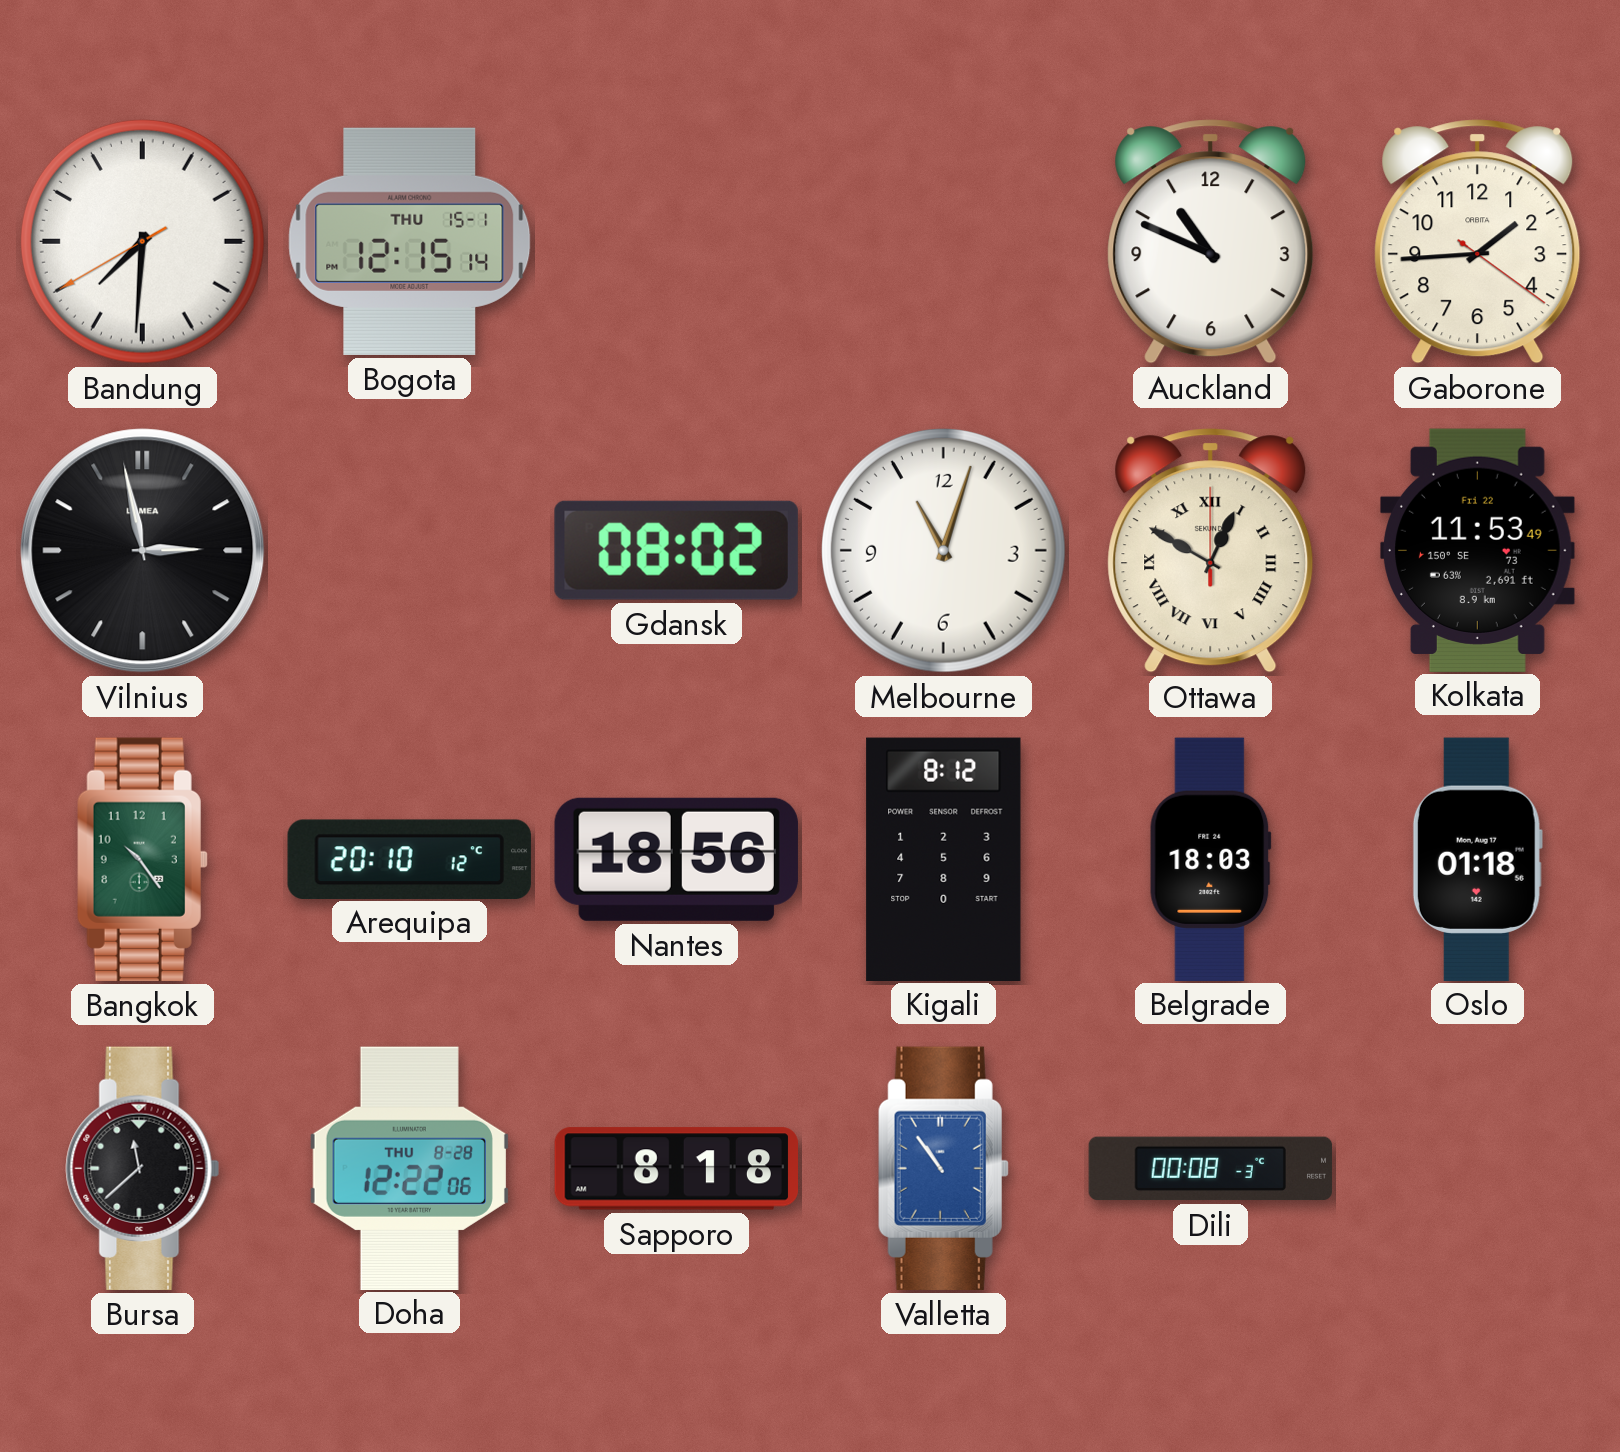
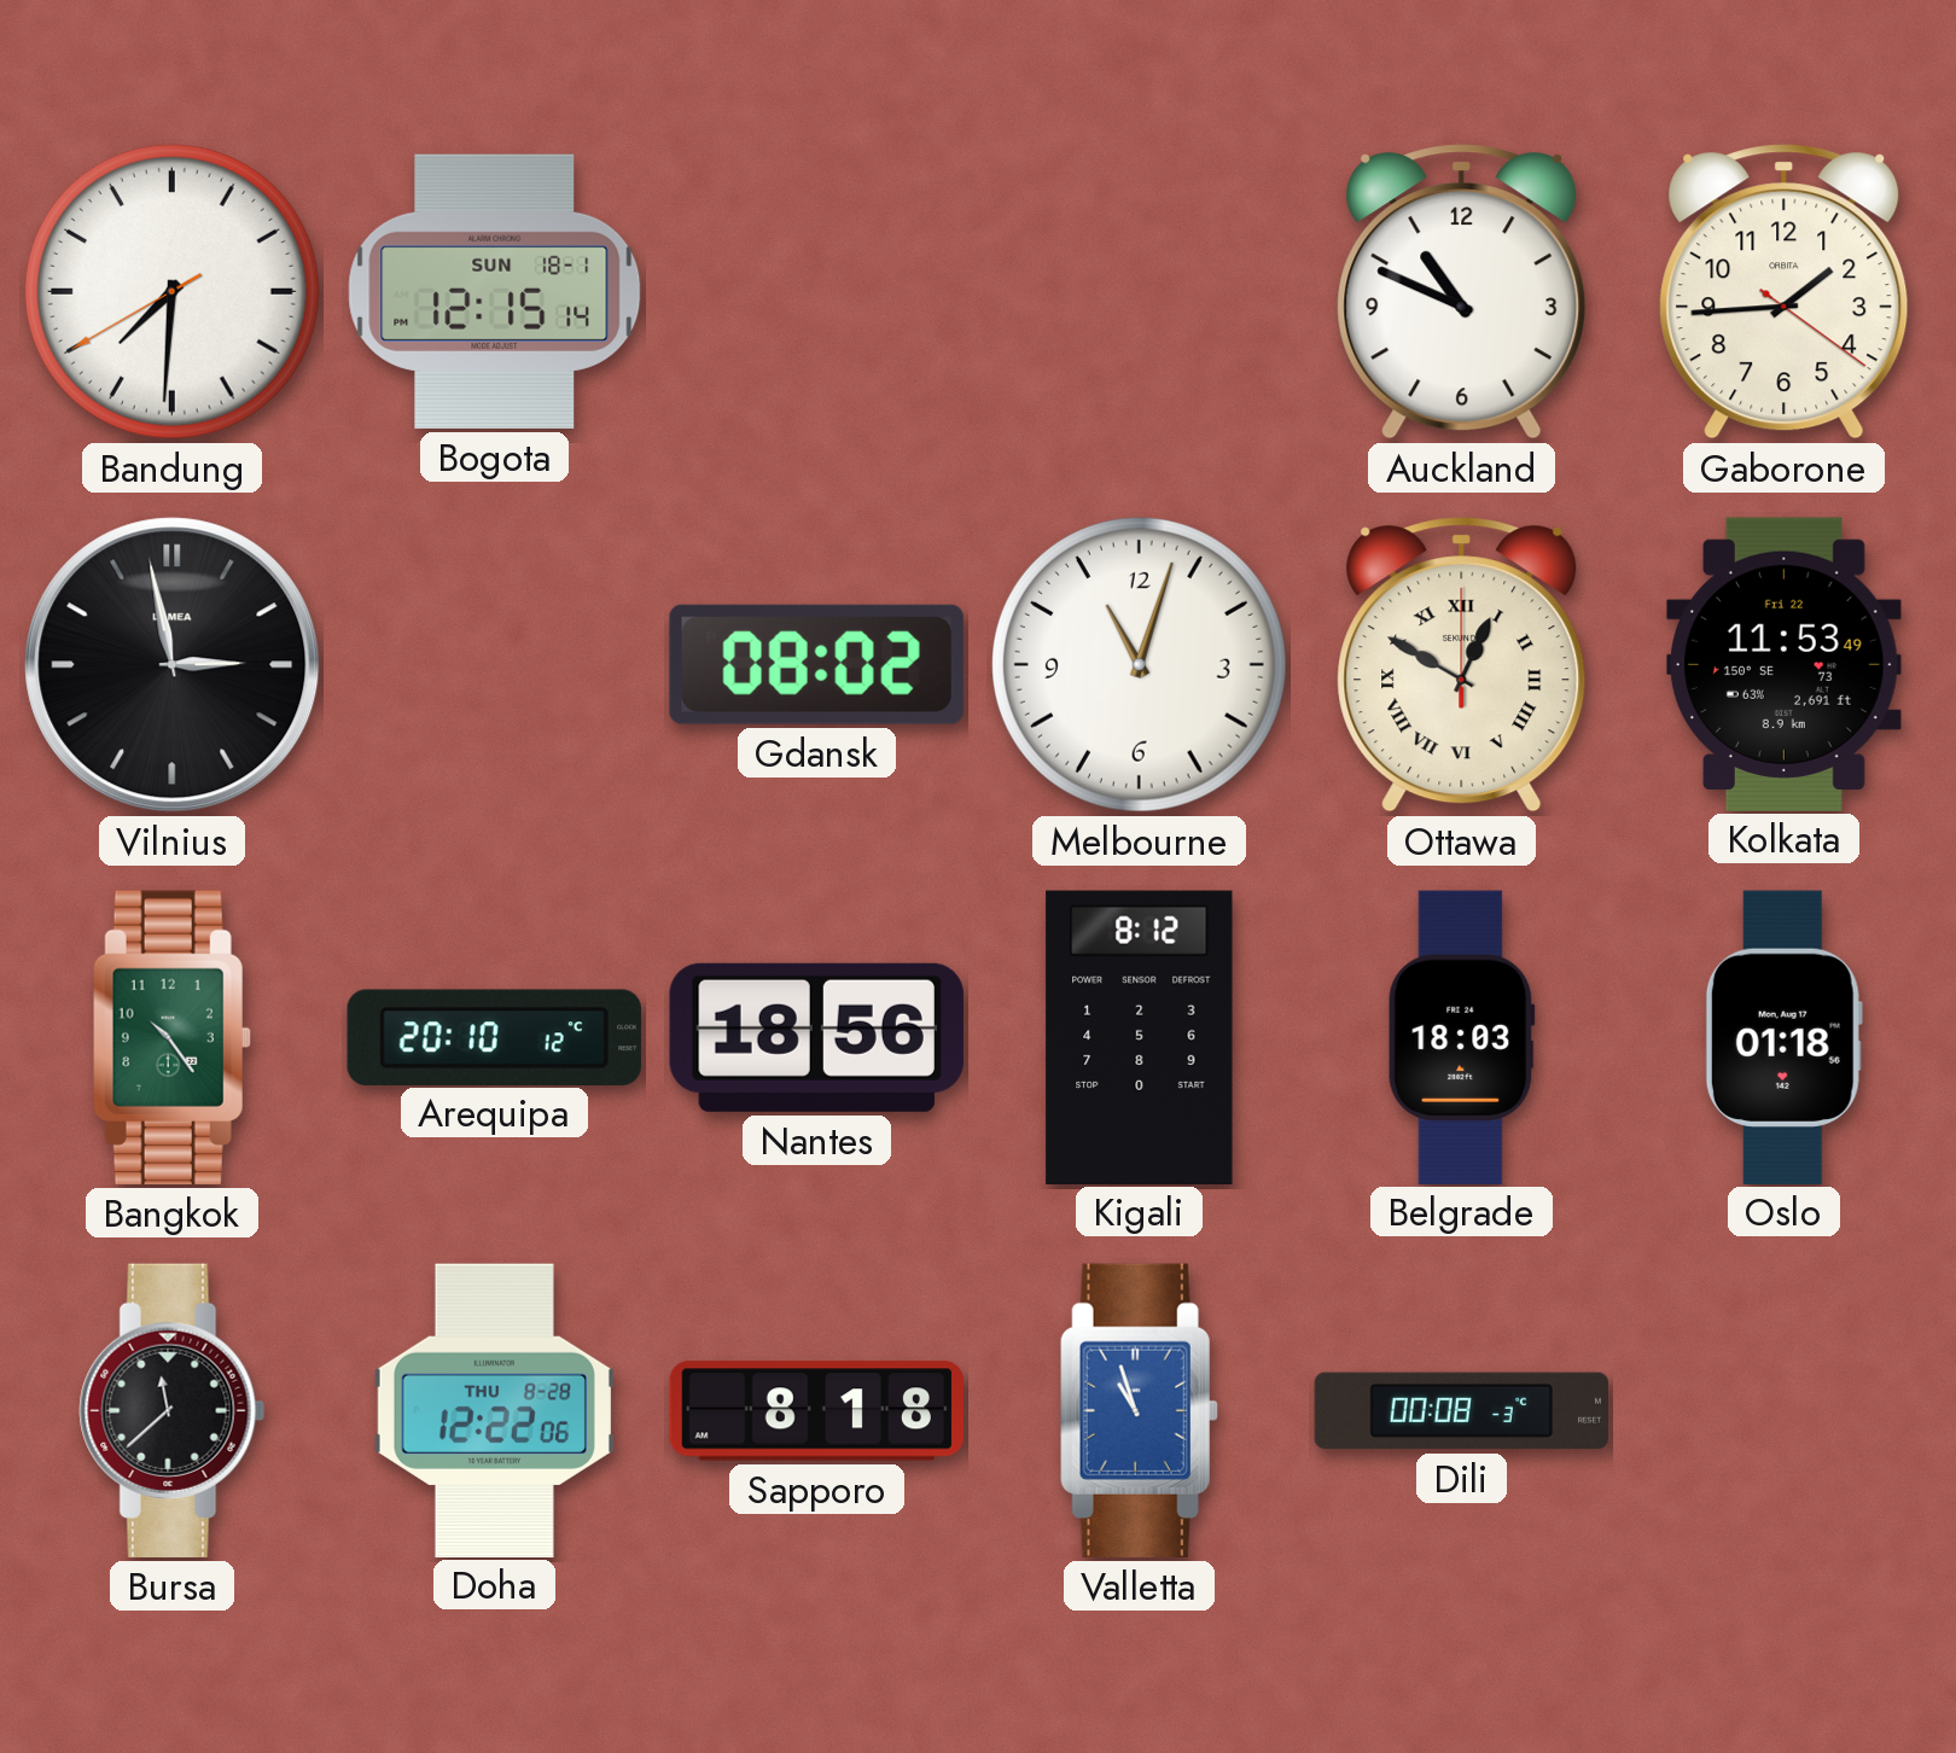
Bogota date: THU 15-1 -> SUN 18-1 (495, 291)
Valletta: 10:54 -> 10:57 (1139, 1410)
